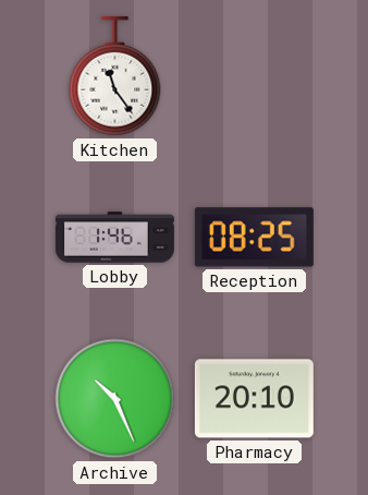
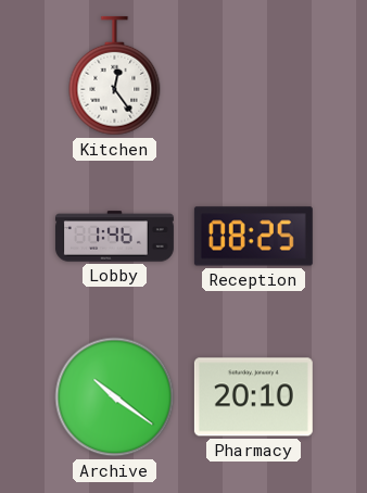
Kitchen: 11:24 -> 12:24 (115, 76)
Archive: 10:26 -> 10:21 (115, 397)
